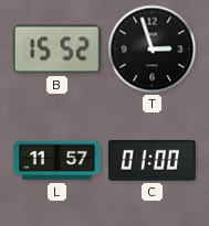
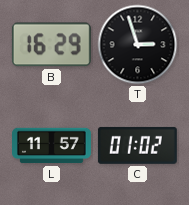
B: 15:52 -> 16:29 (51, 45)
C: 01:00 -> 01:02 (137, 145)
